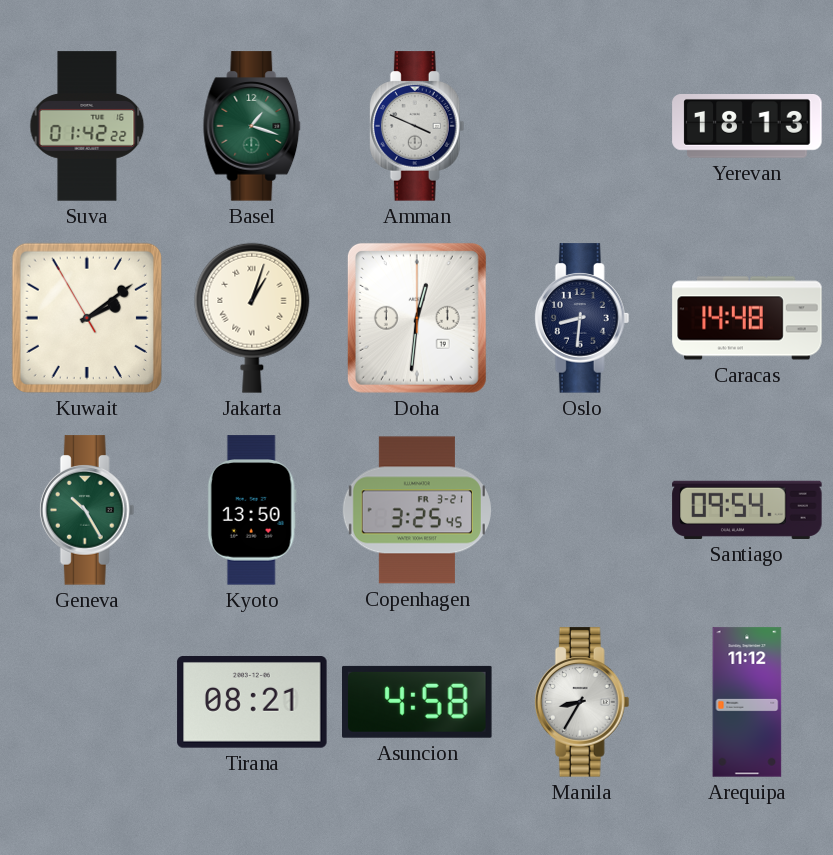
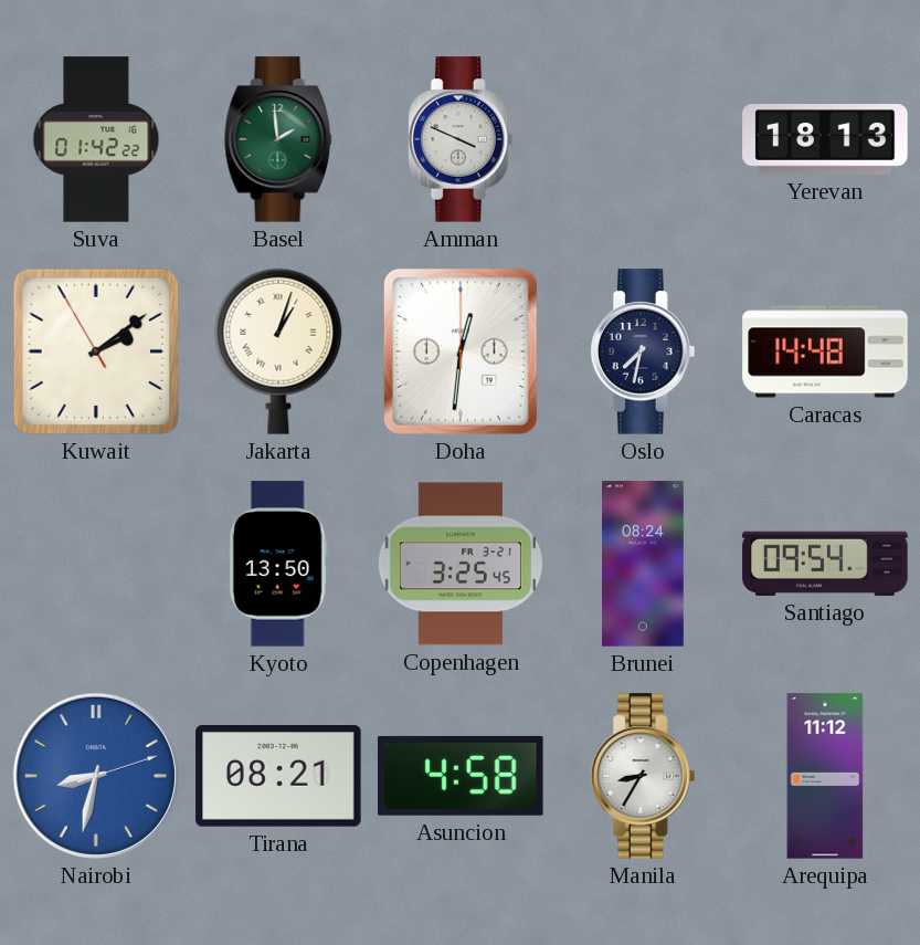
Basel: 1:18 -> 1:59 (278, 139)
Oslo: 8:31 -> 7:32 (643, 351)
Geneva: 10:25 -> none (87, 510)
Brunei: none -> 08:24 (644, 564)
Nairobi: none -> 8:32 (96, 776)
